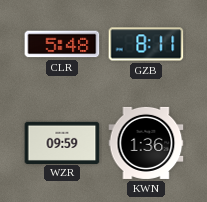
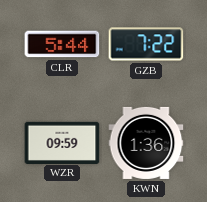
CLR: 5:48 -> 5:44 (62, 44)
GZB: 8:11 -> 7:22 (146, 44)
